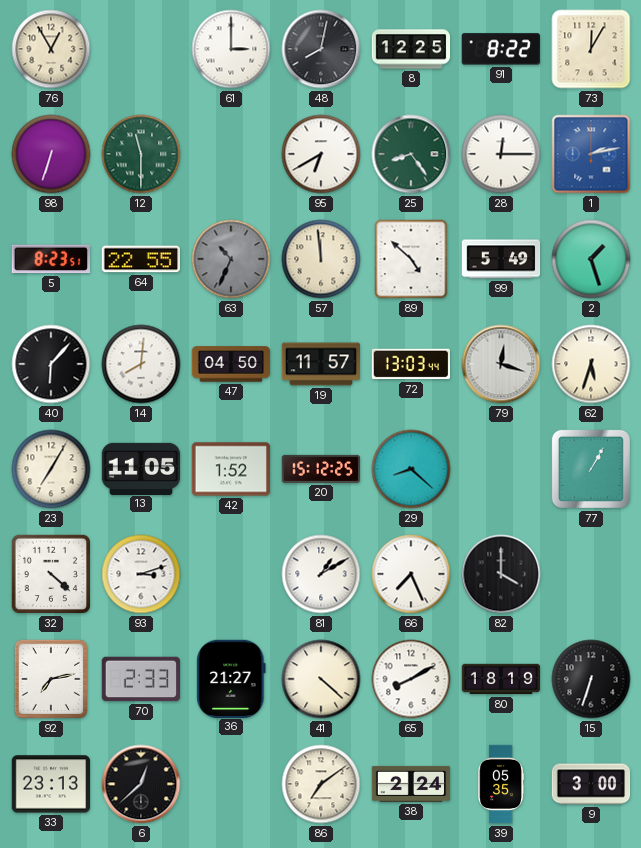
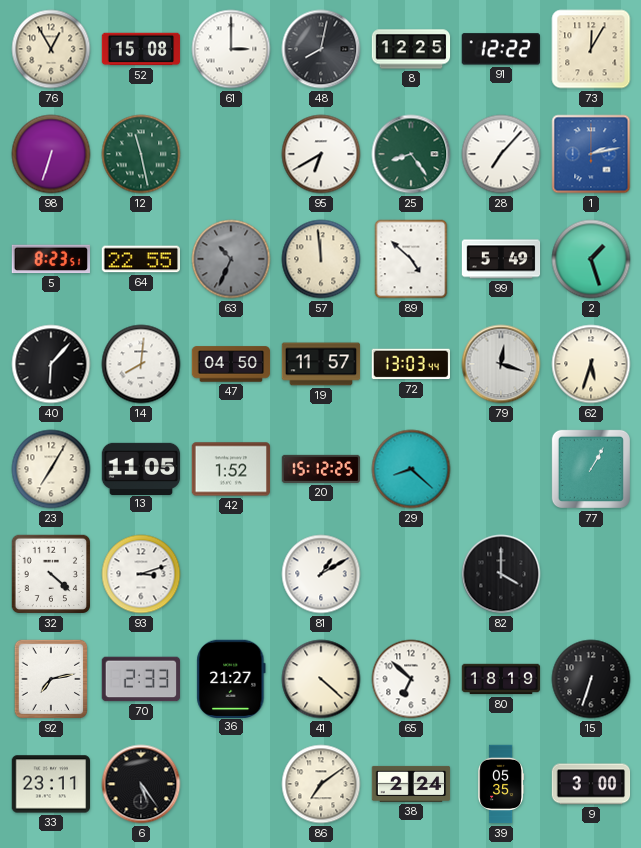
52: none -> 15:08 (141, 49)
91: 8:22 -> 12:22 (501, 49)
12: 11:30 -> 11:28 (141, 154)
28: 12:15 -> 7:07 (501, 154)
66: 7:26 -> none (411, 574)
65: 8:10 -> 6:52 (411, 679)
33: 23:13 -> 23:11 (51, 784)
6: 12:38 -> 5:24 (141, 784)
